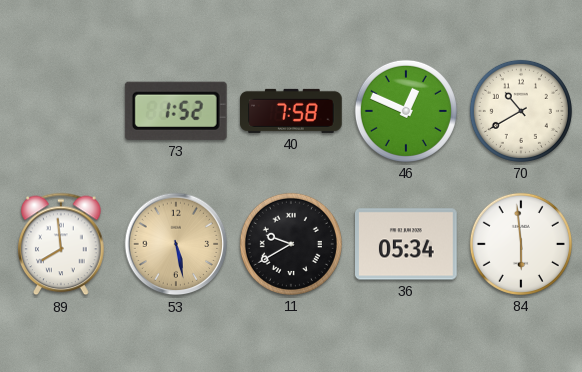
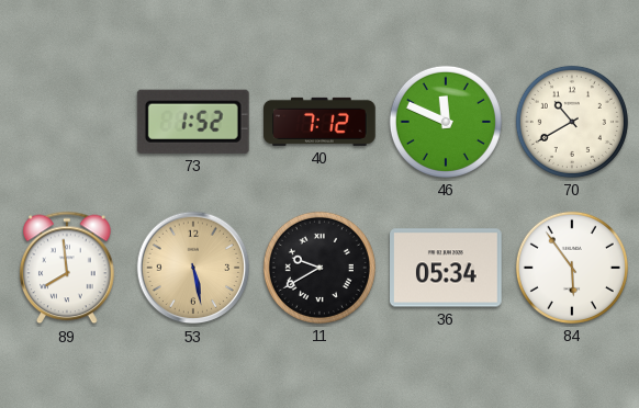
40: 7:58 -> 7:12 (321, 122)
46: 12:49 -> 11:49 (446, 122)
84: 5:59 -> 5:54 (572, 268)
